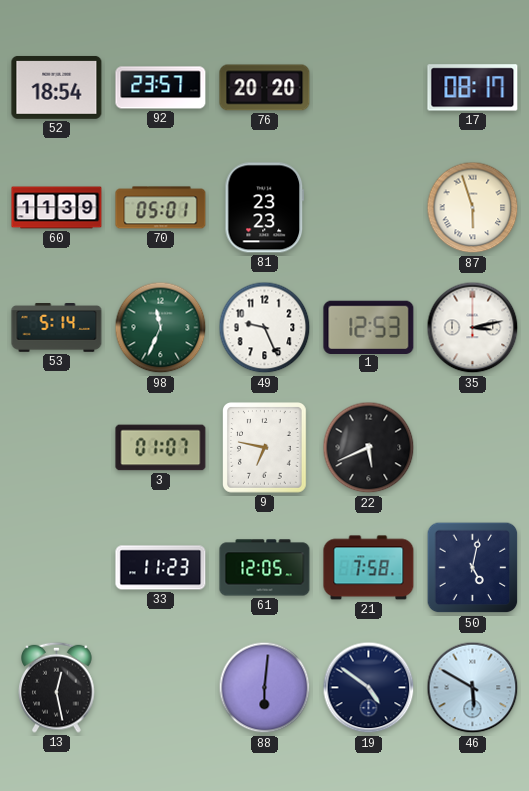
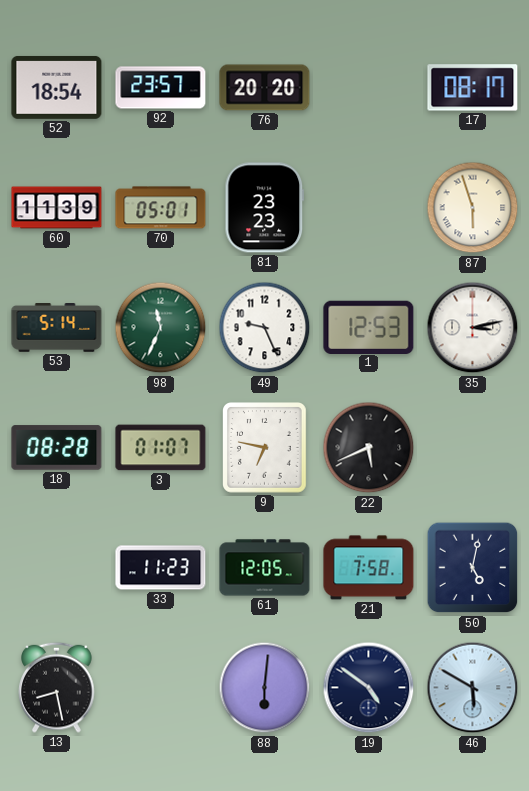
18: none -> 08:28 (57, 448)
13: 12:28 -> 8:28 (57, 687)
